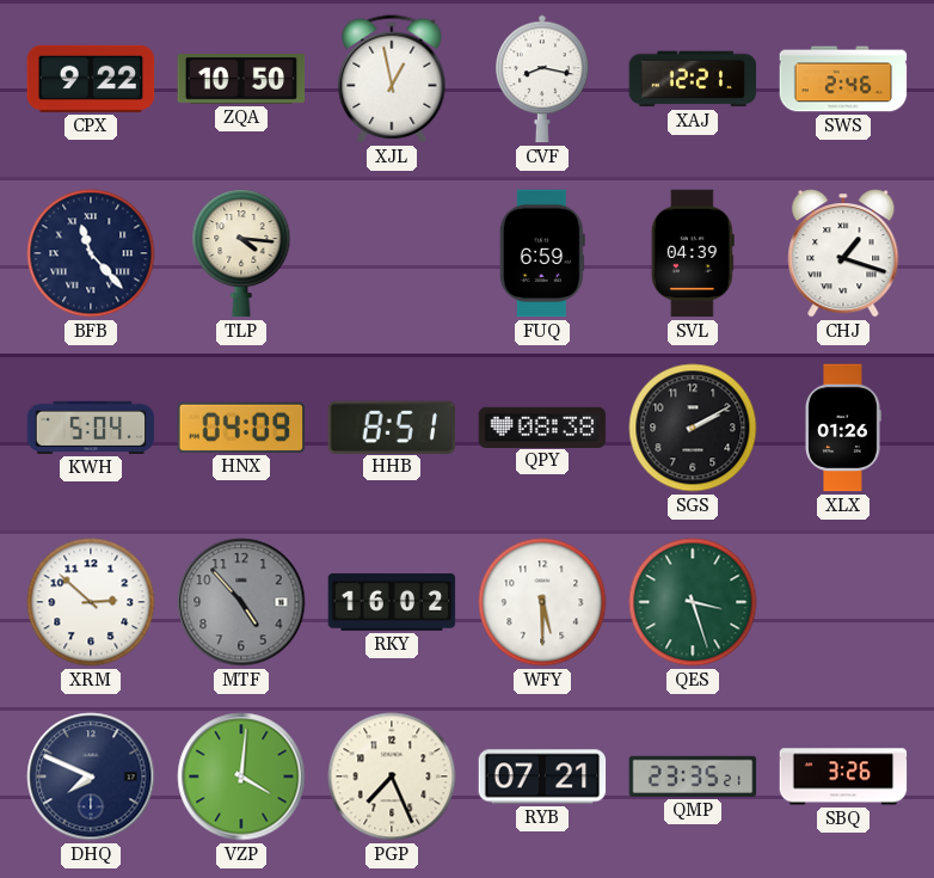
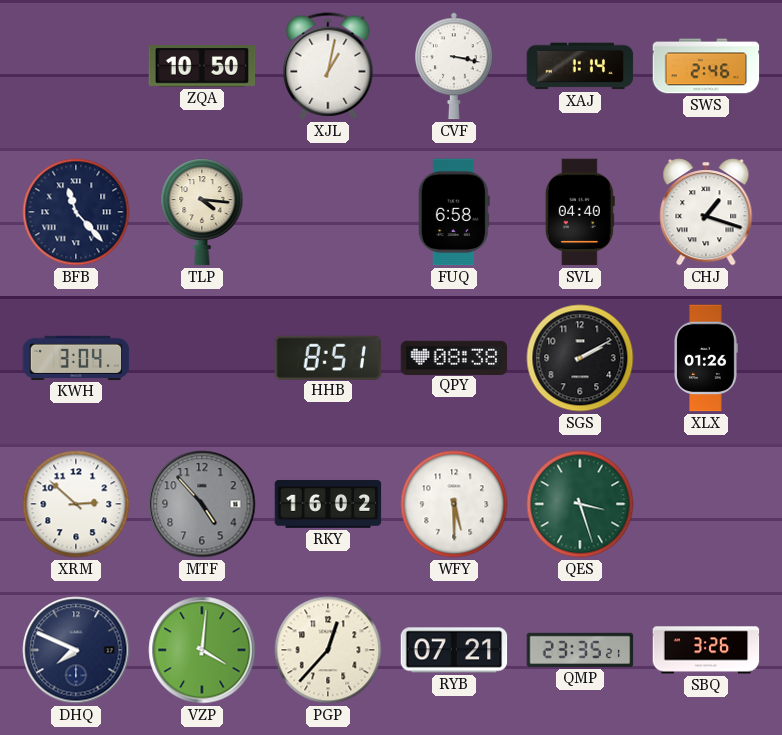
CPX: 9:22 -> none (91, 79)
XJL: 12:58 -> 1:02 (328, 66)
CVF: 8:17 -> 3:17 (454, 66)
XAJ: 12:21 -> 1:14 (580, 66)
FUQ: 6:59 -> 6:58 (454, 212)
SVL: 04:39 -> 04:40 (580, 212)
KWH: 5:04 -> 3:04 (76, 358)
HNX: 04:09 -> none (241, 428)
PGP: 7:26 -> 12:37 (328, 650)
